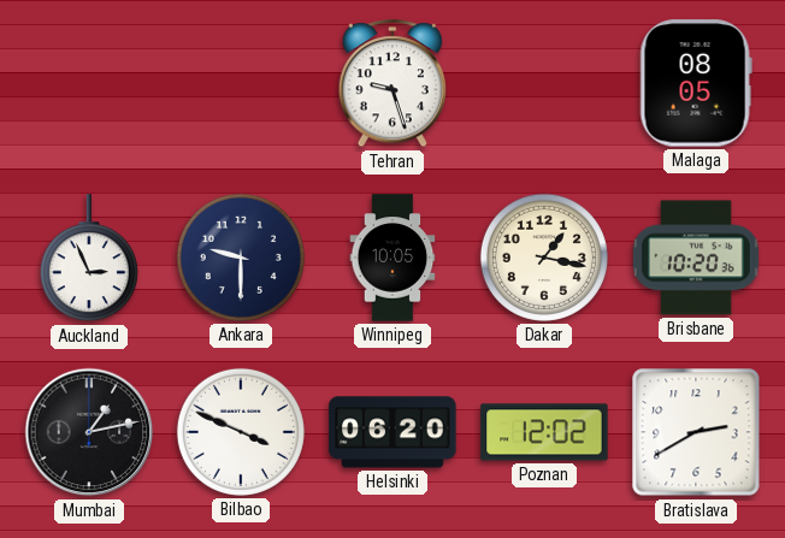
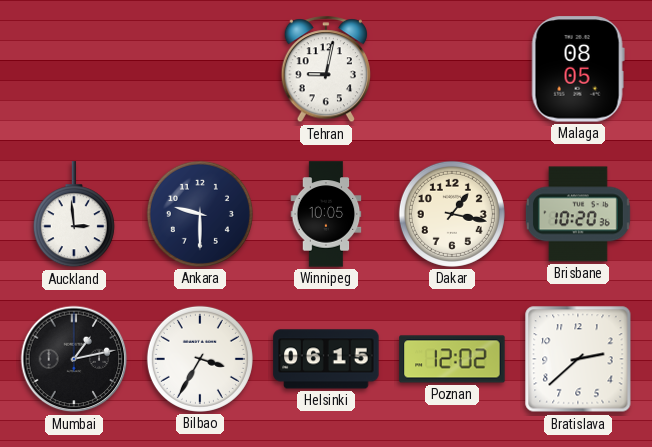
Tehran: 9:27 -> 9:02 (325, 70)
Auckland: 2:56 -> 2:59 (74, 215)
Bilbao: 3:49 -> 3:35 (200, 359)
Helsinki: 06:20 -> 06:15 (326, 359)
Bratislava: 2:40 -> 2:38 (578, 359)
